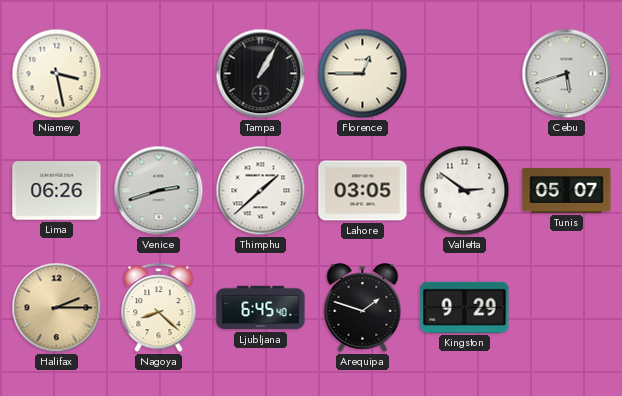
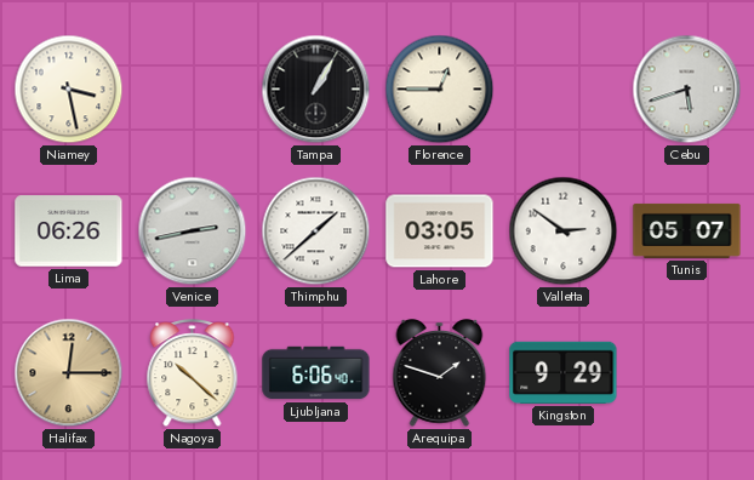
Venice: 2:42 -> 2:43 (193, 232)
Halifax: 2:15 -> 12:15 (69, 373)
Nagoya: 8:22 -> 10:22 (193, 375)
Ljubljana: 6:45 -> 6:06 (316, 373)
